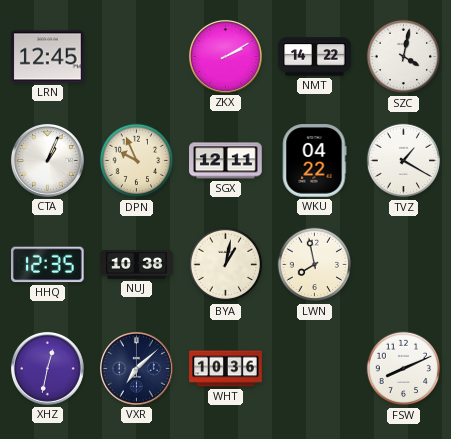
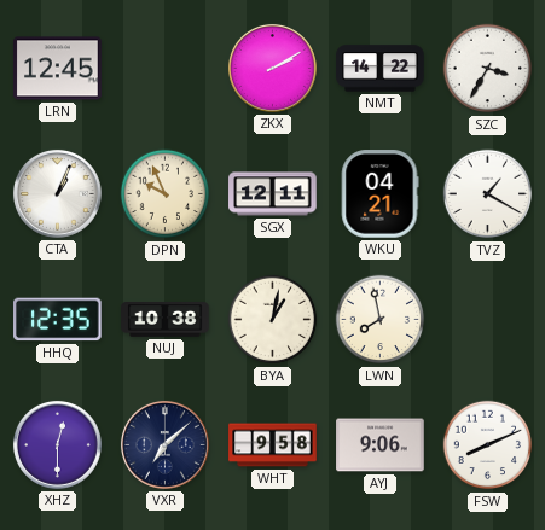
SZC: 4:02 -> 3:35 (488, 69)
WKU: 04:22 -> 04:21 (379, 194)
XHZ: 12:32 -> 12:30 (57, 444)
WHT: 10:36 -> 9:58 (273, 445)
AYJ: none -> 9:06 (381, 445)
